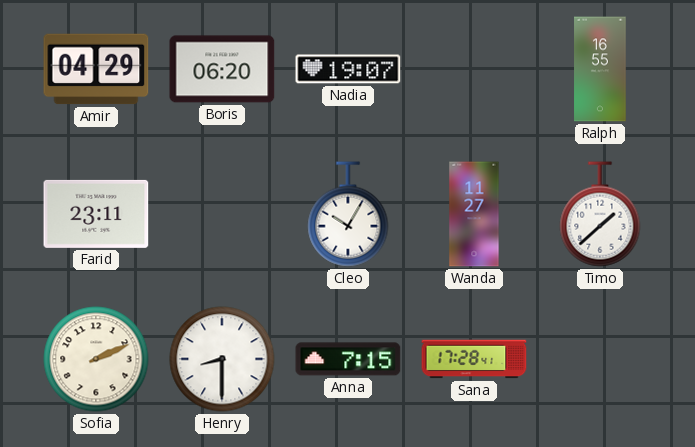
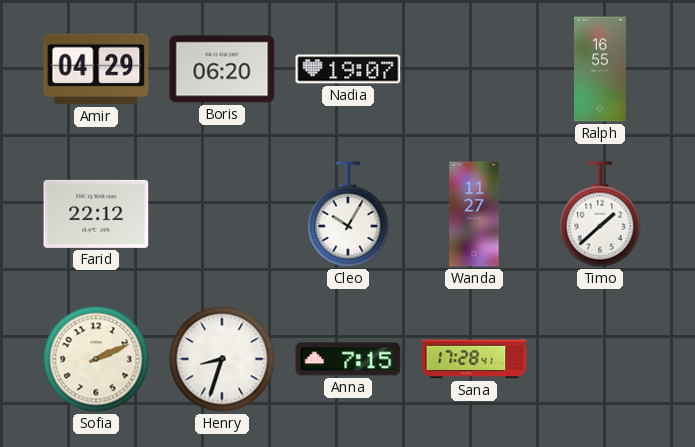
Farid: 23:11 -> 22:12 (96, 214)
Henry: 8:30 -> 8:33 (222, 359)
